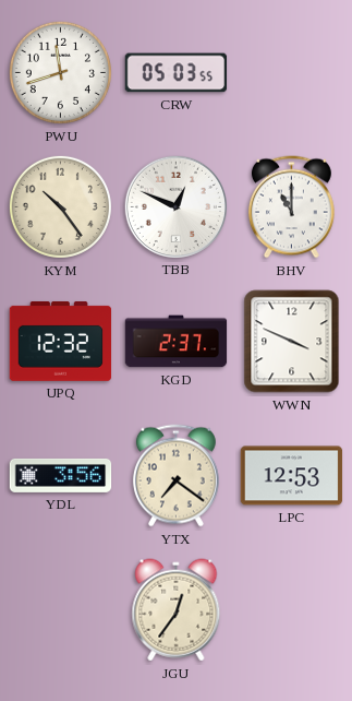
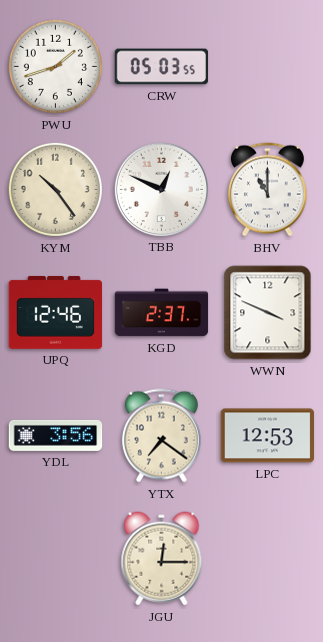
PWU: 11:42 -> 1:42 (55, 66)
UPQ: 12:32 -> 12:46 (56, 312)
JGU: 12:36 -> 12:15 (162, 559)
